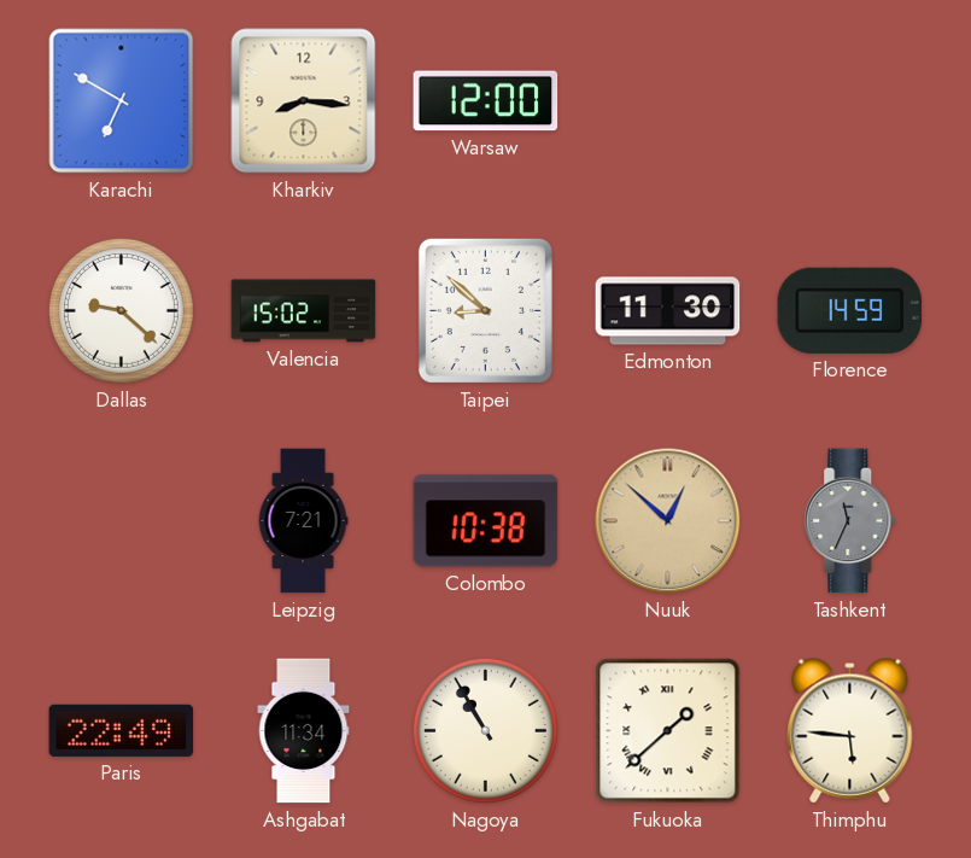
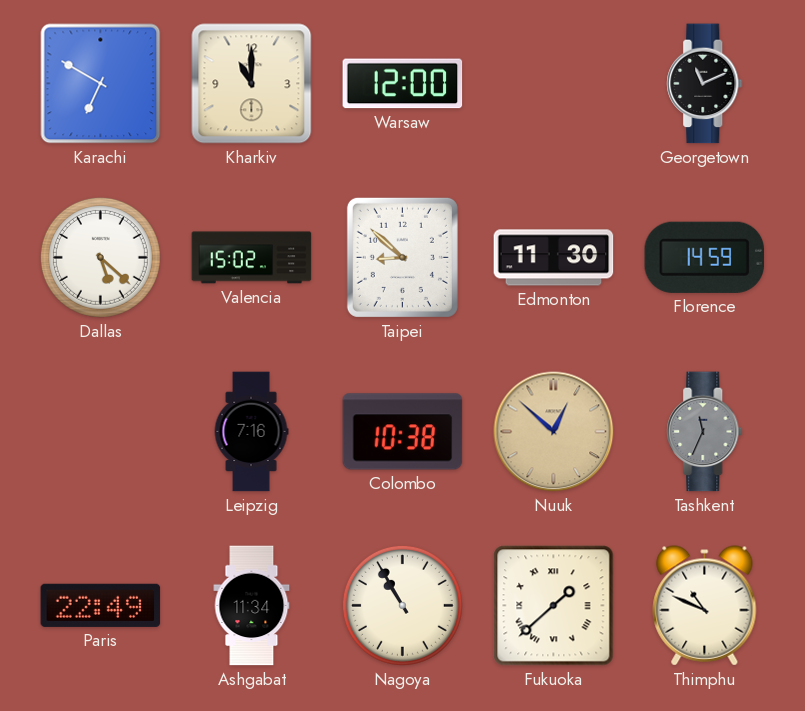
Kharkiv: 8:16 -> 11:00 (252, 84)
Georgetown: none -> 11:11 (705, 84)
Dallas: 9:22 -> 5:22 (100, 257)
Leipzig: 7:21 -> 7:16 (251, 432)
Thimphu: 5:46 -> 10:49 (705, 606)
